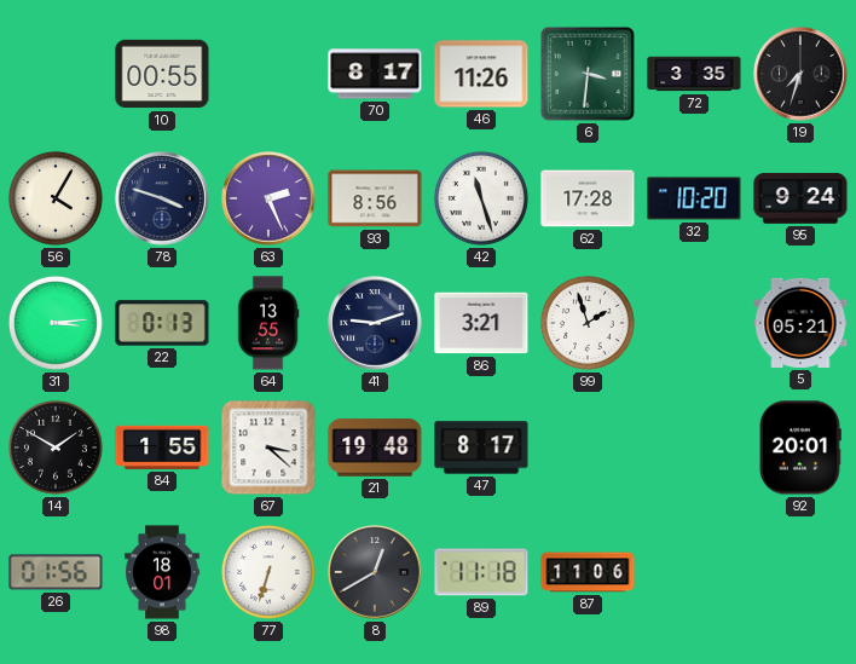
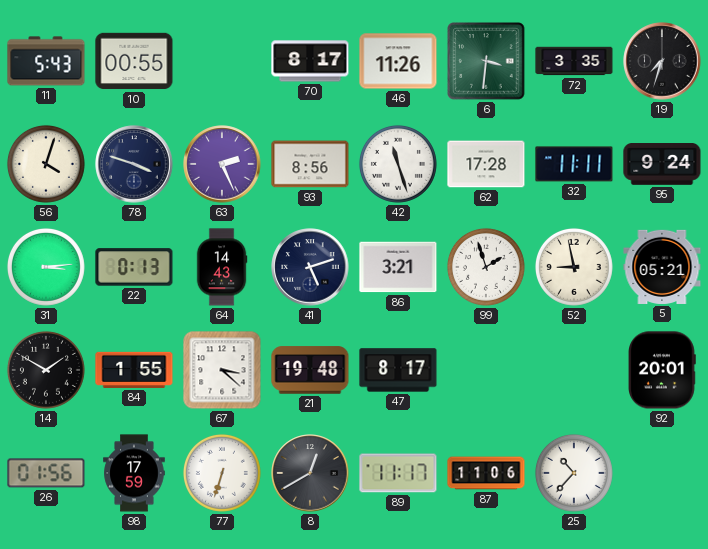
11: none -> 5:43 (46, 61)
56: 4:05 -> 4:03 (46, 164)
32: 10:20 -> 11:11 (574, 164)
64: 13:55 -> 14:43 (222, 267)
41: 9:12 -> 5:12 (310, 267)
52: none -> 8:58 (574, 267)
98: 18:01 -> 17:59 (134, 473)
89: 11:18 -> 11:17 (398, 473)
25: none -> 10:37 (574, 473)
